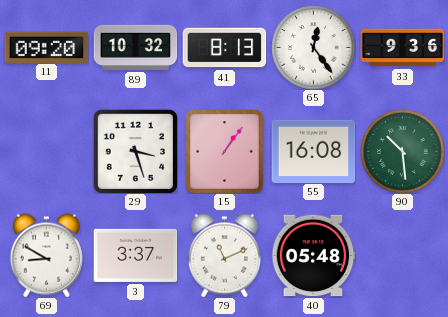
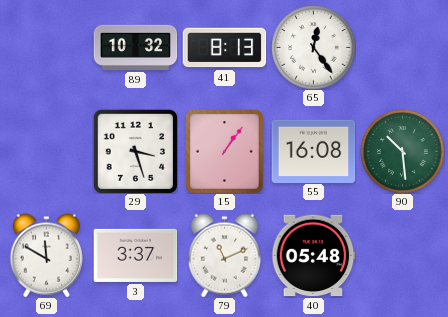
11: 09:20 -> none (46, 47)
33: 9:36 -> none (402, 48)
69: 8:50 -> 11:50 (46, 255)
